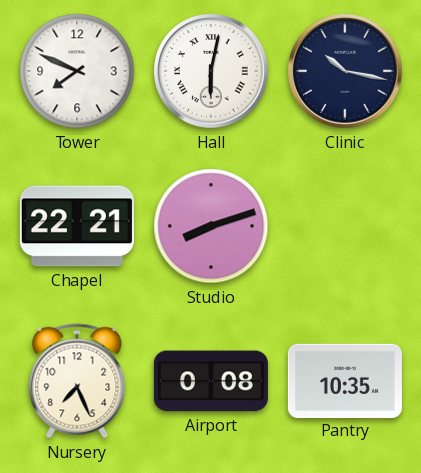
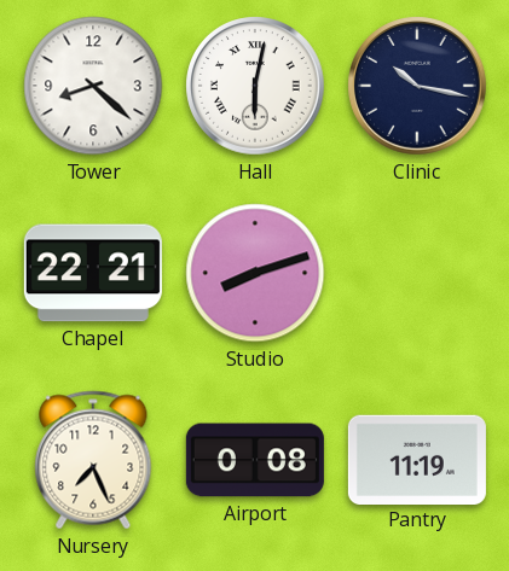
Tower: 7:49 -> 8:22 (93, 86)
Pantry: 10:35 -> 11:19 (417, 459)
